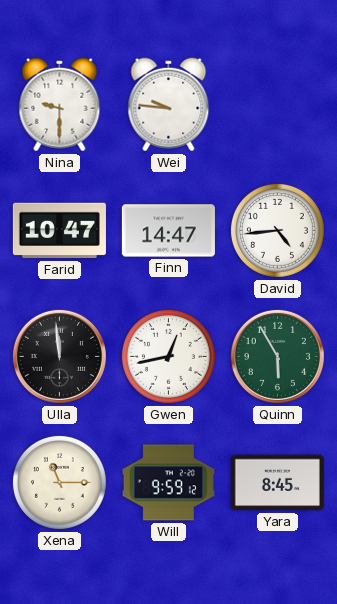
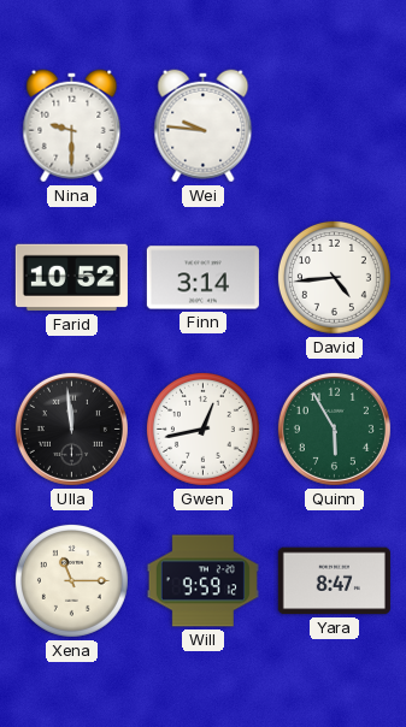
Farid: 10:47 -> 10:52 (71, 278)
Finn: 14:47 -> 3:14 (202, 278)
Yara: 8:45 -> 8:47 (334, 581)
